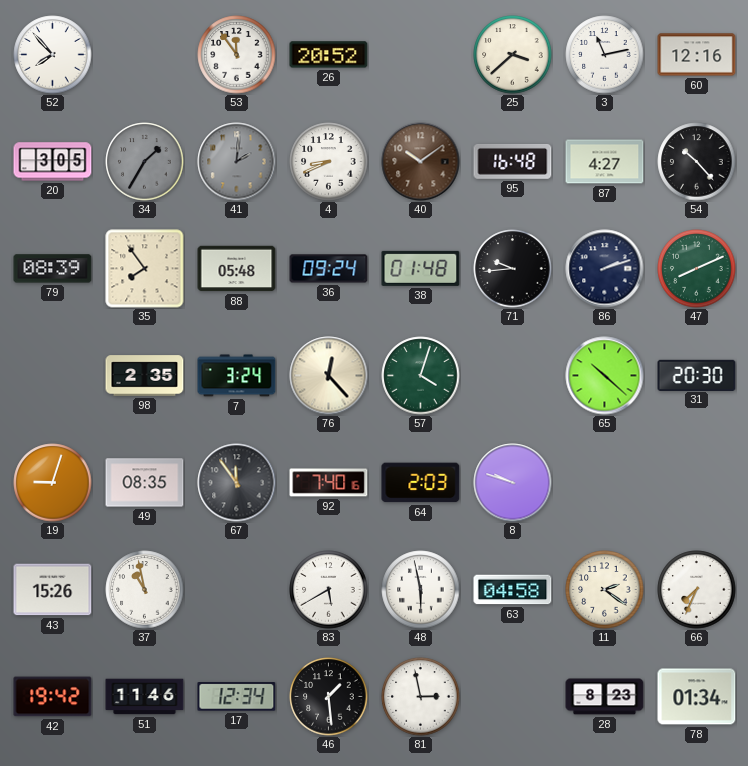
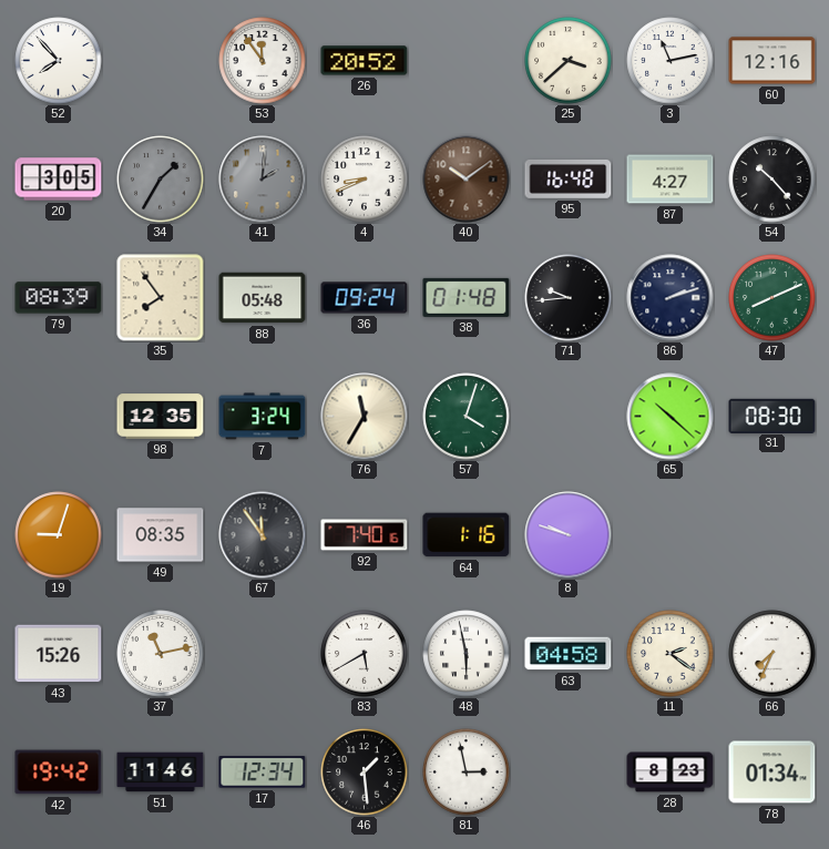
98: 2:35 -> 12:35 (161, 417)
76: 12:23 -> 11:35 (365, 417)
31: 20:30 -> 08:30 (772, 416)
64: 2:03 -> 1:16 (467, 535)
37: 10:58 -> 11:13 (161, 654)
